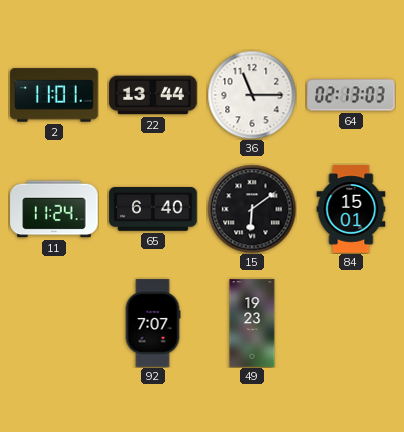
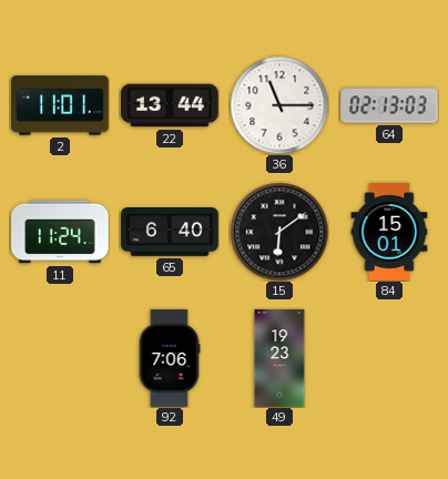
92: 7:07 -> 7:06 (170, 358)
